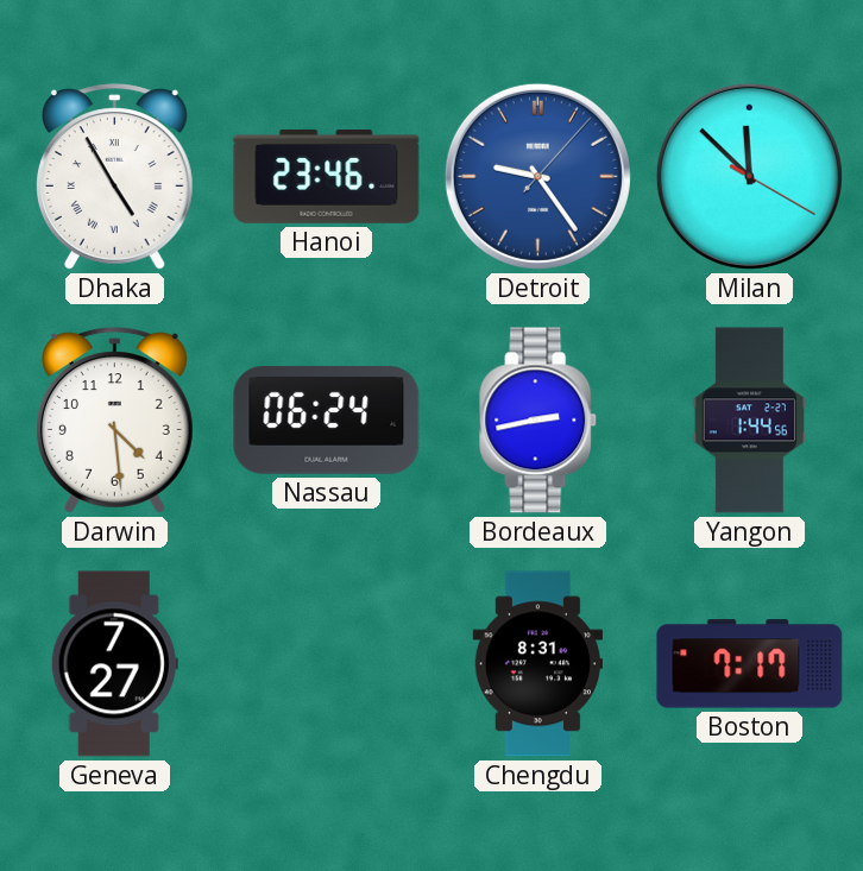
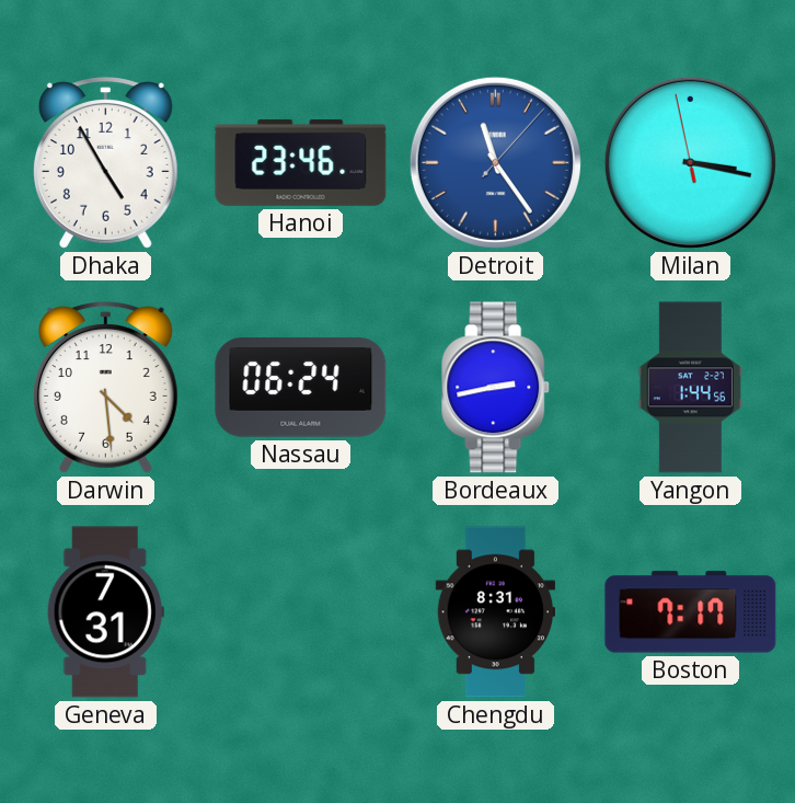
Dhaka numerals: Roman -> Arabic (105, 163)
Detroit: 9:24 -> 11:24 (495, 162)
Milan: 11:52 -> 3:16 (690, 162)
Geneva: 7:27 -> 7:31 (105, 612)
